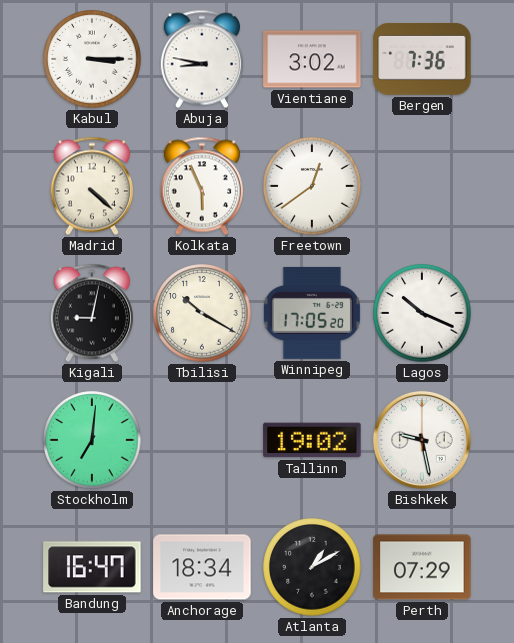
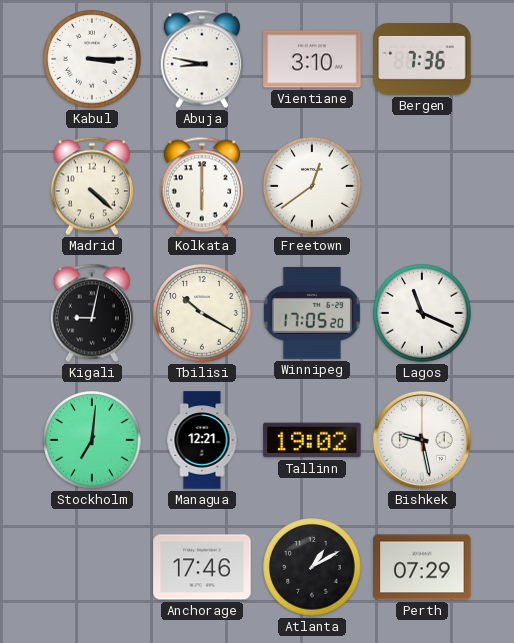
Vientiane: 3:02 -> 3:10 (312, 59)
Kolkata: 5:56 -> 6:00 (202, 186)
Lagos: 10:19 -> 11:19 (422, 313)
Managua: none -> 12:21 (202, 440)
Bandung: 16:47 -> none (92, 567)
Anchorage: 18:34 -> 17:46 (202, 567)
